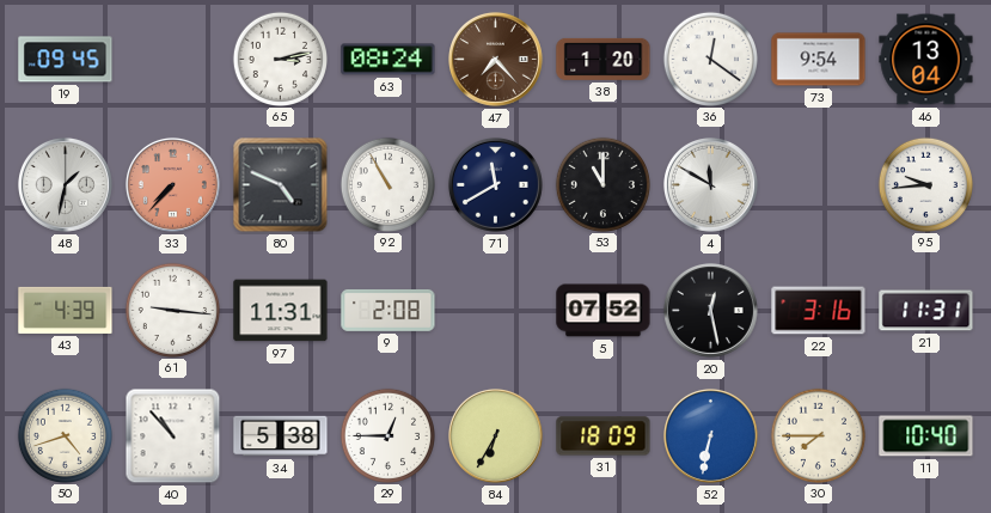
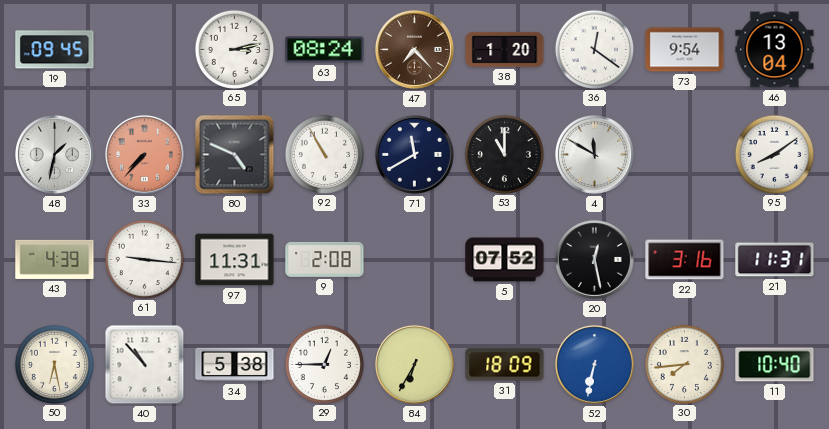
95: 9:44 -> 8:09 (774, 154)
50: 4:42 -> 6:28 (54, 364)
30: 7:45 -> 7:44 (684, 364)
